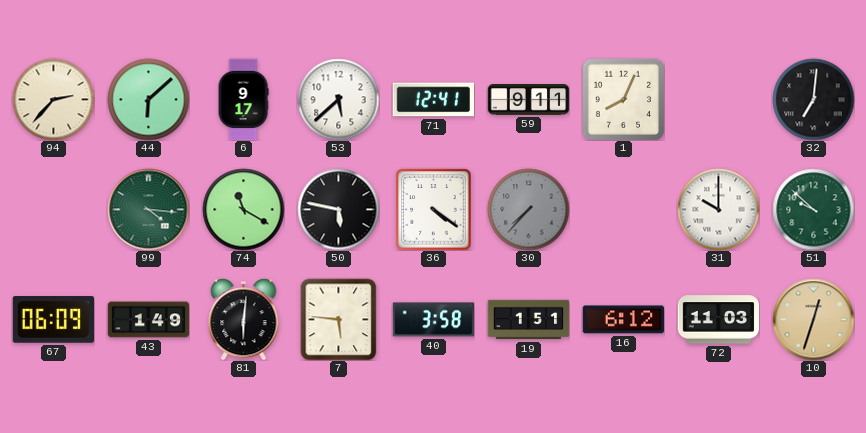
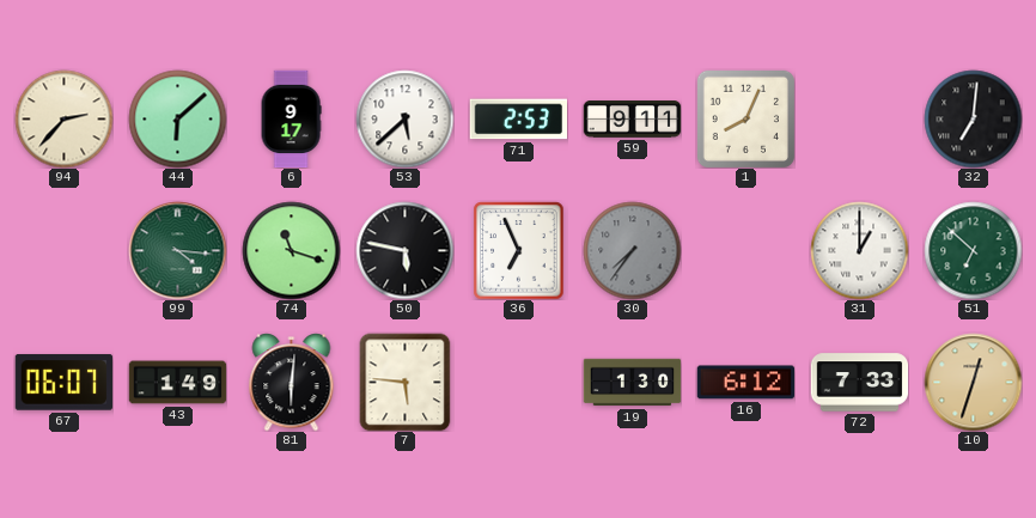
71: 12:41 -> 2:53 (518, 120)
74: 11:20 -> 11:18 (291, 250)
36: 4:21 -> 6:56 (519, 250)
30: 7:37 -> 7:36 (632, 250)
31: 10:00 -> 1:00 (859, 250)
51: 9:52 -> 6:52 (973, 250)
67: 06:09 -> 06:07 (63, 383)
40: 3:58 -> none (433, 320)
19: 1:51 -> 1:30 (632, 383)
72: 11:03 -> 7:33 (859, 383)
